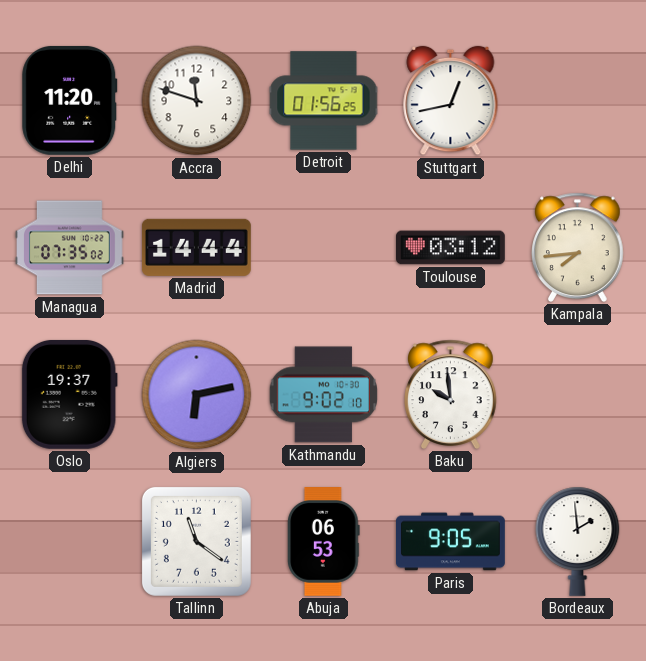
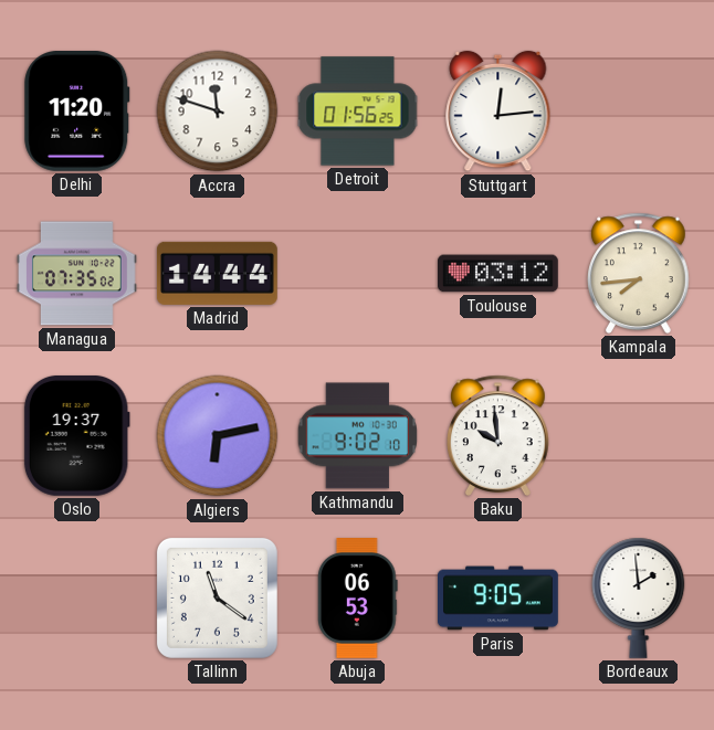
Stuttgart: 12:43 -> 12:14 (498, 112)
